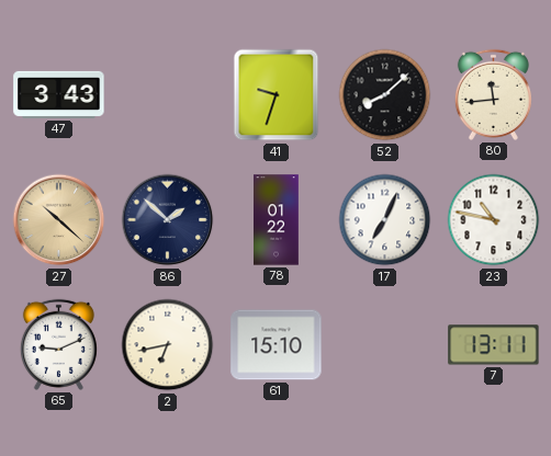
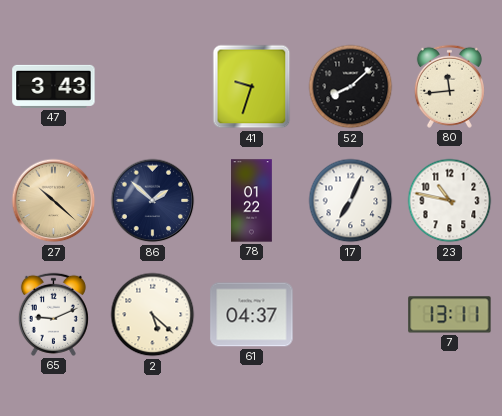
2: 6:43 -> 5:22 (153, 315)
61: 15:10 -> 04:37 (252, 315)
